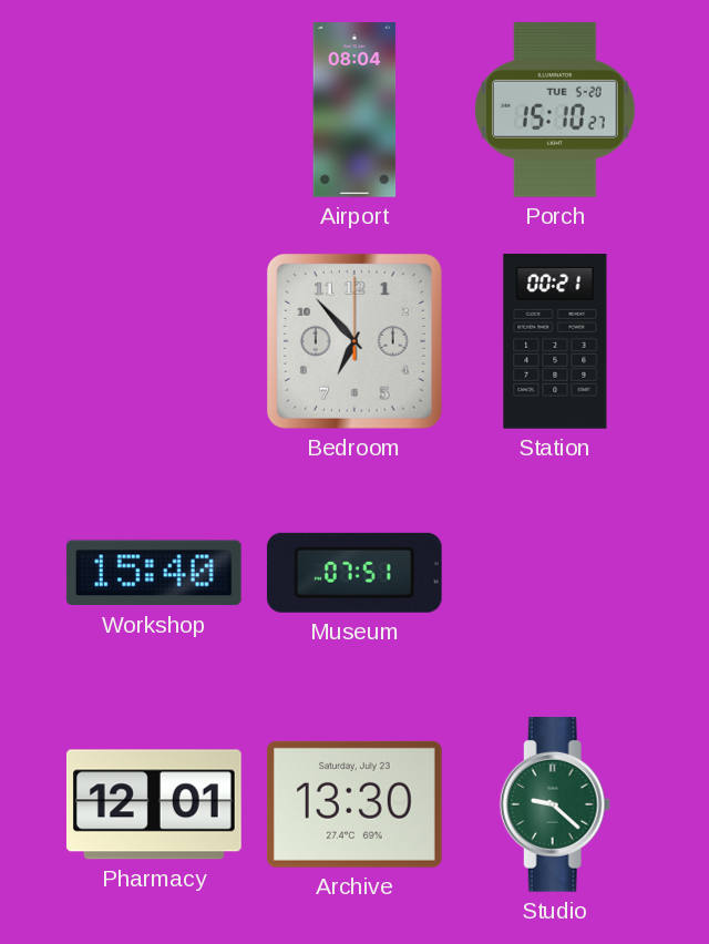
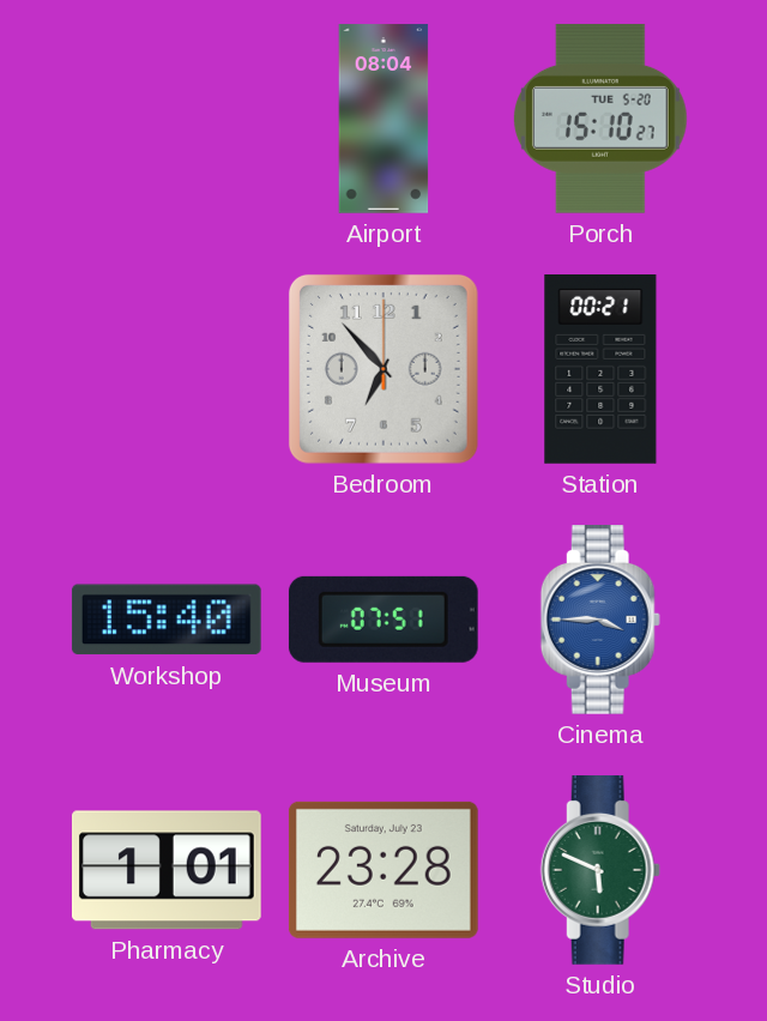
Cinema: none -> 3:45 (600, 621)
Pharmacy: 12:01 -> 1:01 (167, 870)
Archive: 13:30 -> 23:28 (383, 870)
Studio: 9:22 -> 5:49 (600, 871)
